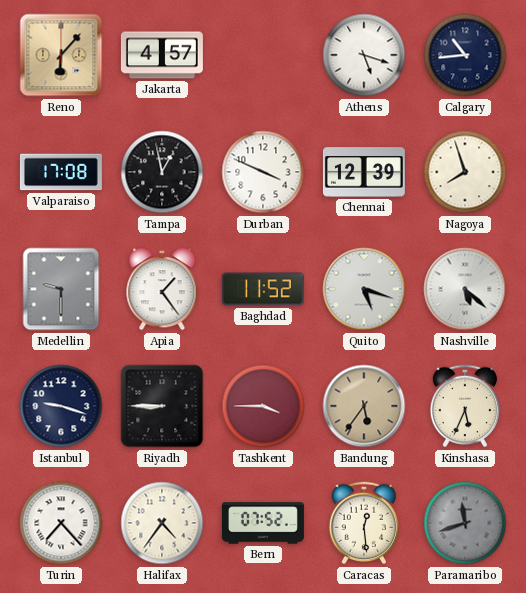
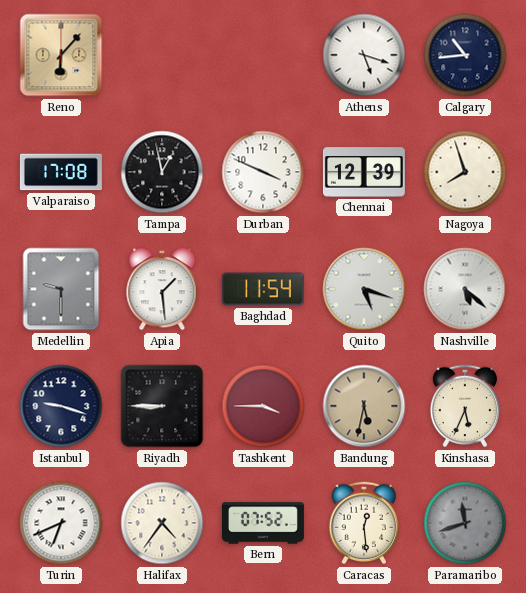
Jakarta: 4:57 -> none (162, 55)
Apia: 1:24 -> 1:29 (162, 289)
Baghdad: 11:52 -> 11:54 (263, 289)
Bandung: 5:36 -> 5:32 (364, 406)
Turin: 7:23 -> 6:41 (61, 523)
